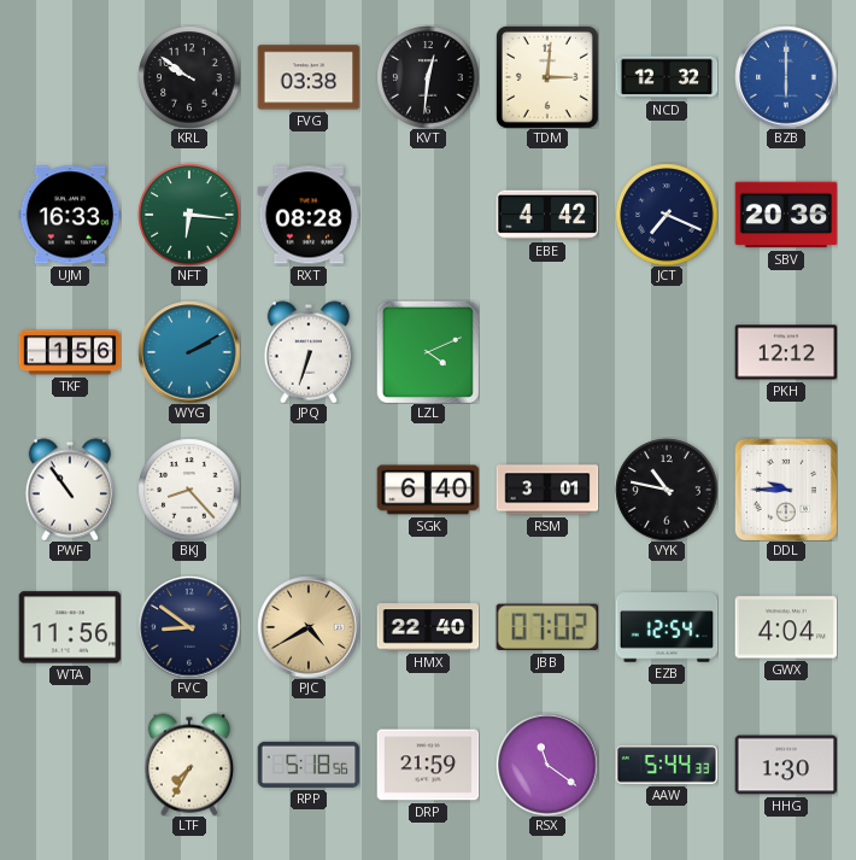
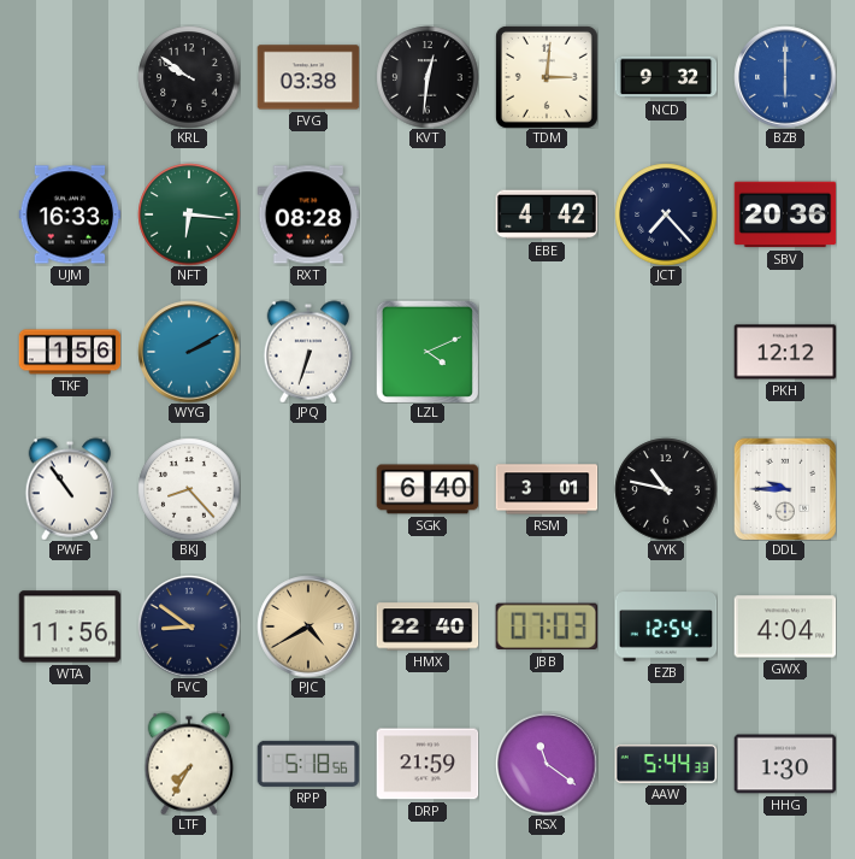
NCD: 12:32 -> 9:32 (666, 77)
JCT: 7:19 -> 7:23 (666, 214)
JBB: 07:02 -> 07:03 (546, 626)
